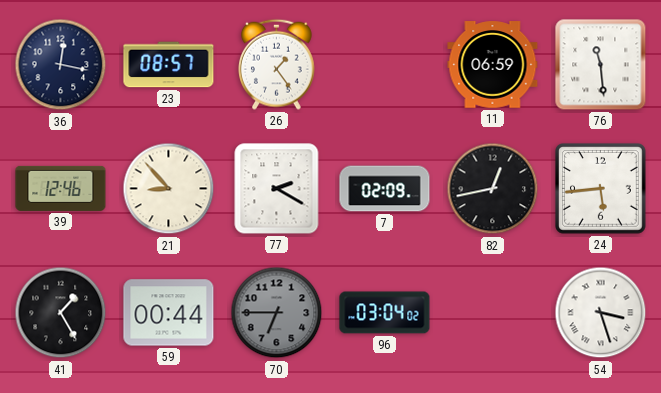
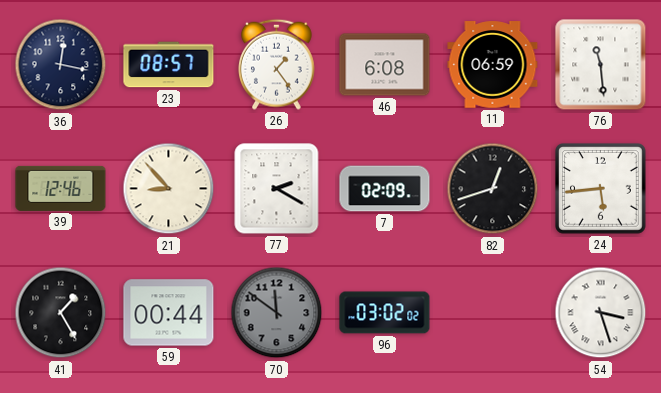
46: none -> 6:08 (385, 65)
82: 12:43 -> 12:42 (493, 189)
70: 6:45 -> 11:51 (277, 313)
96: 03:04 -> 03:02 (385, 313)
